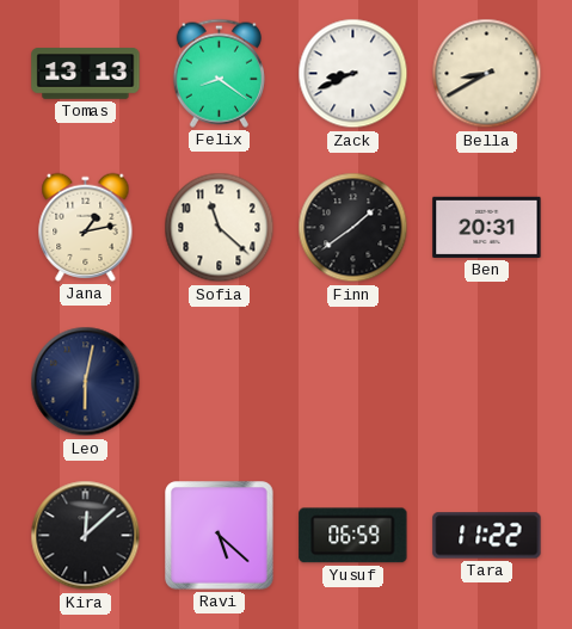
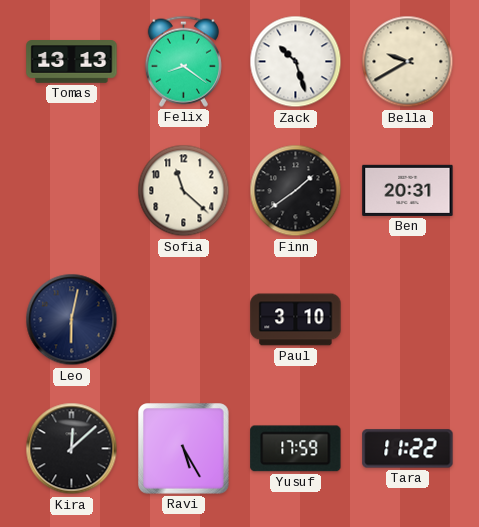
Zack: 8:41 -> 10:27 (296, 62)
Bella: 8:40 -> 9:40 (408, 62)
Jana: 1:13 -> none (86, 227)
Paul: none -> 3:10 (296, 320)
Ravi: 5:22 -> 5:25 (184, 449)
Yusuf: 06:59 -> 17:59 (296, 449)
